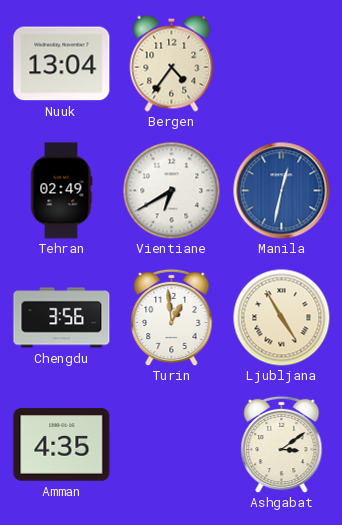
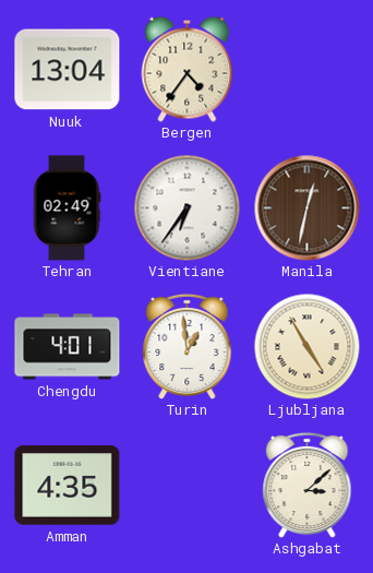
Vientiane: 6:40 -> 6:36 (186, 207)
Manila dial: blue -> brown (308, 208)
Chengdu: 3:56 -> 4:01 (68, 347)
Ashgabat: 3:09 -> 3:08 (308, 485)
